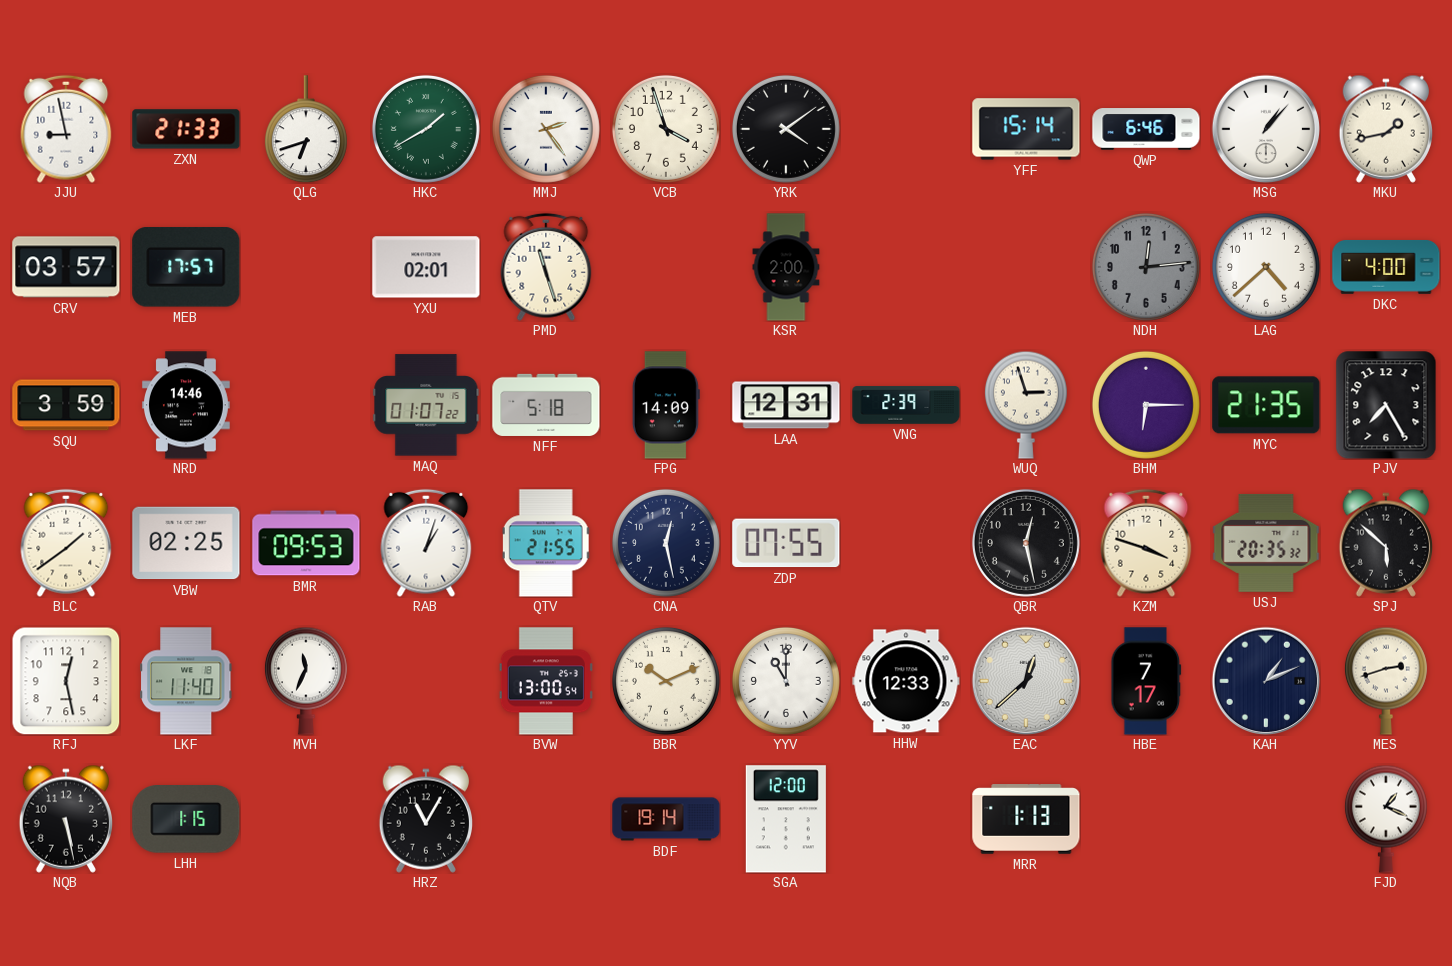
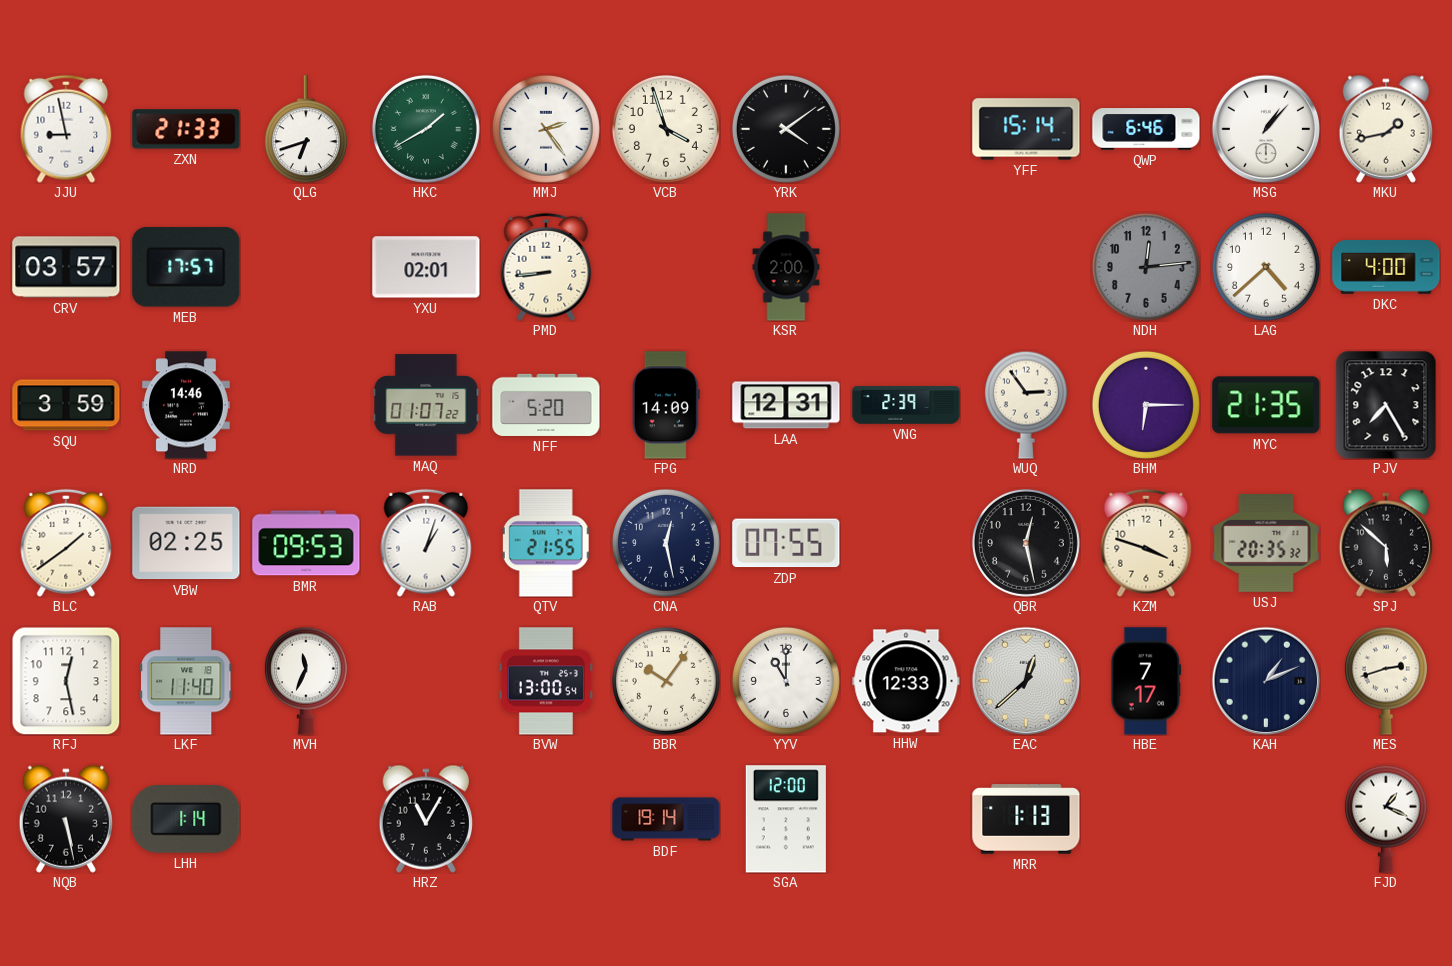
PMD: 11:27 -> 8:44 (546, 267)
NFF: 5:18 -> 5:20 (546, 405)
WUQ: 2:57 -> 2:54 (1026, 405)
BBR: 10:11 -> 10:06 (666, 681)
LHH: 1:15 -> 1:14 (186, 820)
